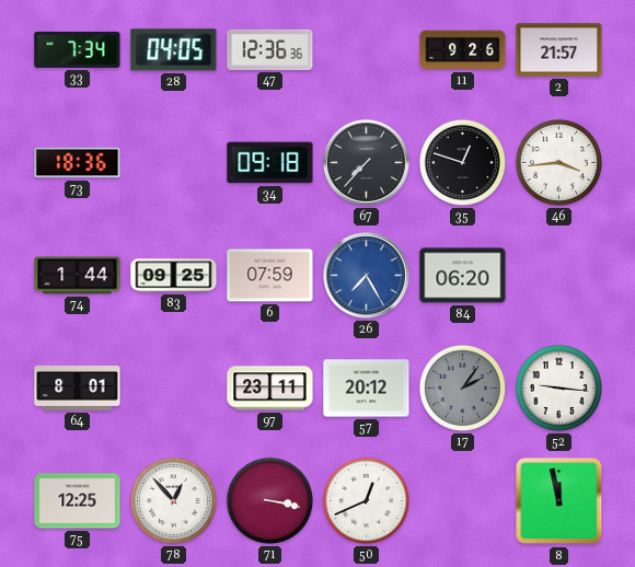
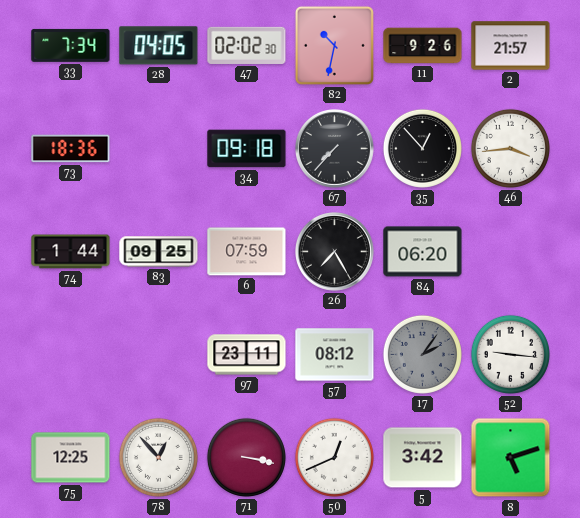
47: 12:36 -> 02:02 (247, 45)
82: none -> 10:32 (334, 45)
35: 12:48 -> 12:53 (422, 148)
26 dial: blue -> black (335, 252)
64: 8:01 -> none (78, 387)
57: 20:12 -> 08:12 (335, 355)
5: none -> 3:42 (423, 458)
8: 11:58 -> 5:12 (511, 458)
